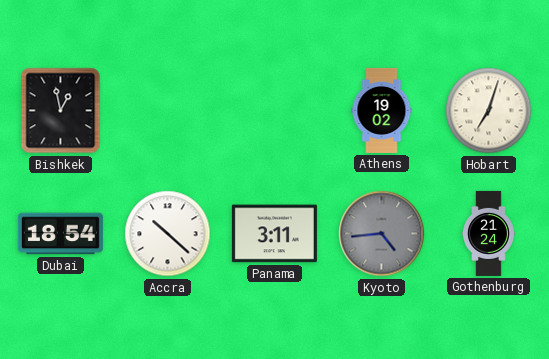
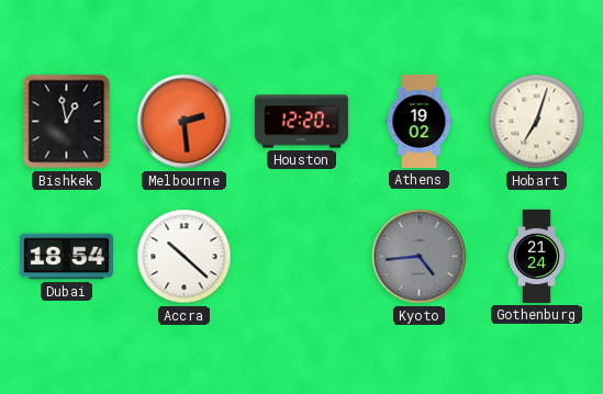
Melbourne: none -> 2:29 (185, 122)
Houston: none -> 12:20 (301, 122)
Panama: 3:11 -> none (274, 234)
